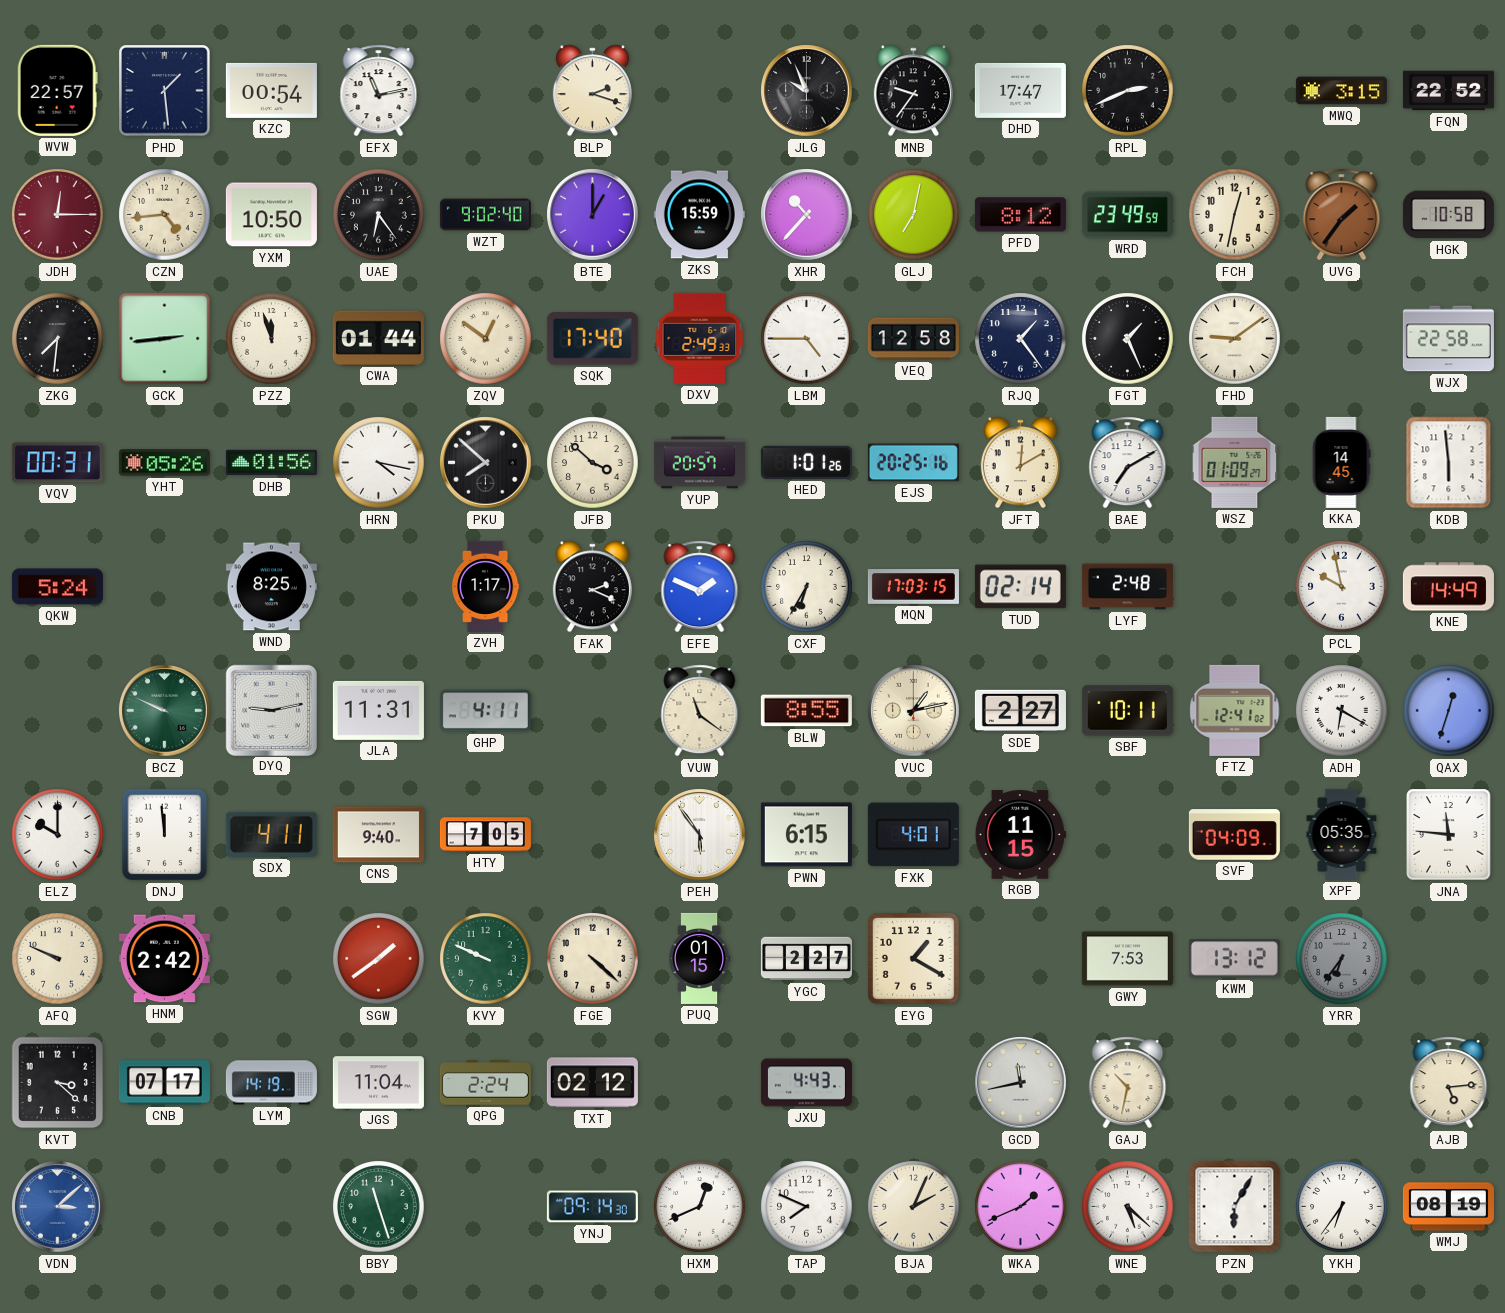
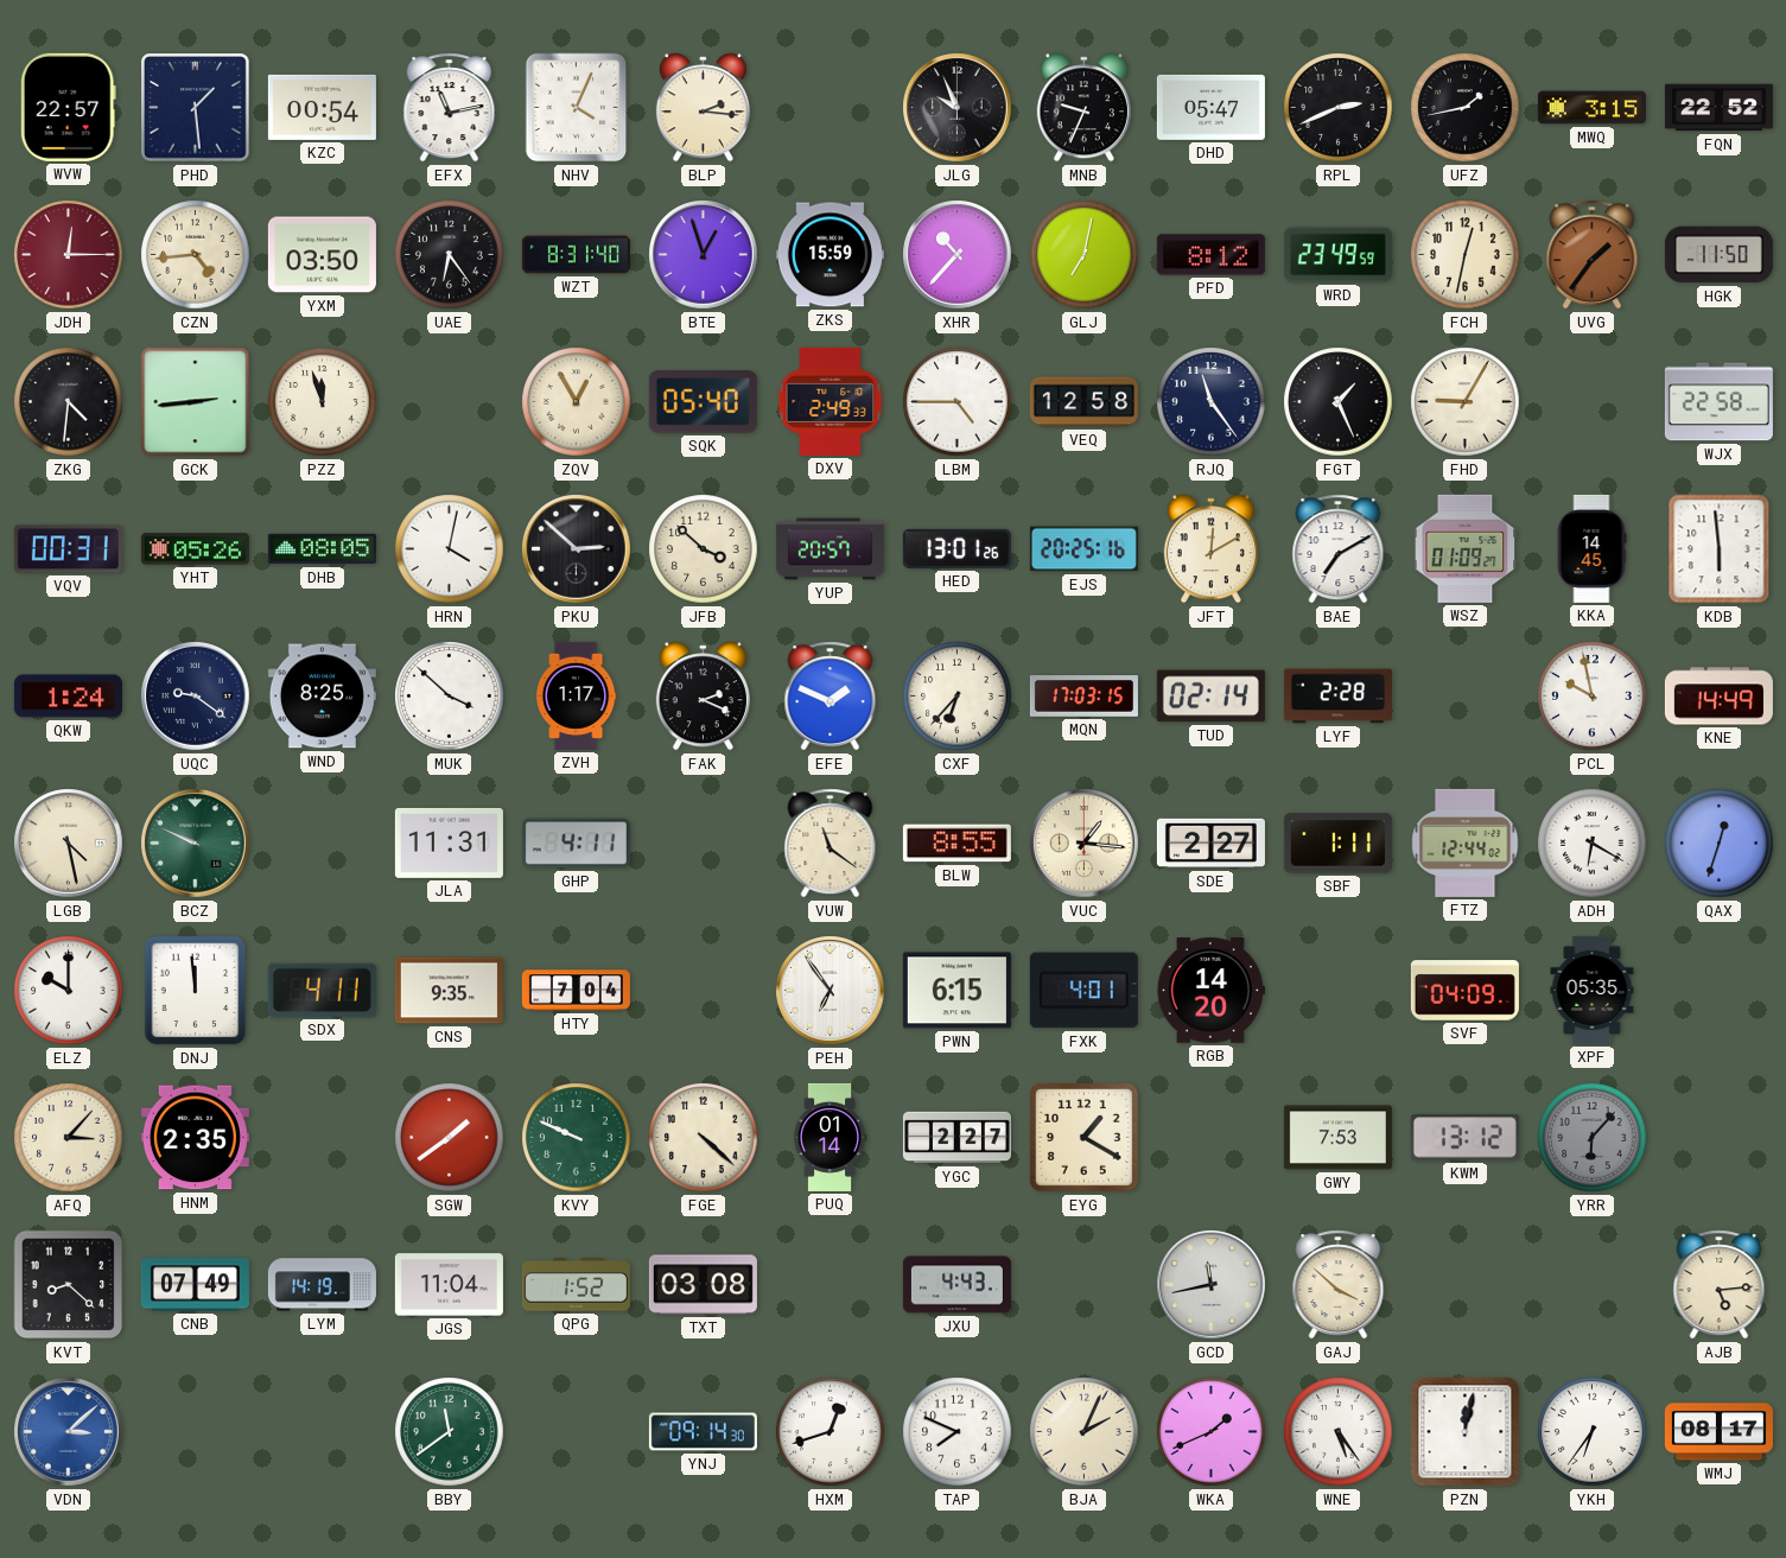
NHV: none -> 4:04 (577, 108)
BLP: 2:18 -> 2:16 (703, 108)
MNB: 9:36 -> 9:34 (1083, 108)
DHD: 17:47 -> 05:47 (1210, 107)
UFZ: none -> 1:43 (1466, 108)
YXM: 10:50 -> 03:50 (322, 255)
WZT: 9:02 -> 8:31 (576, 255)
BTE: 1:00 -> 12:57 (704, 255)
HGK: 10:58 -> 11:50 (1718, 255)
ZKG: 7:31 -> 4:31 (69, 402)
CWA: 01:44 -> none (378, 338)
ZQV: 12:51 -> 12:55 (577, 402)
SQK: 17:40 -> 05:40 (703, 402)
RJQ: 1:24 -> 11:24 (1212, 402)
FHD: 9:09 -> 9:05 (1466, 402)
DHB: 01:56 -> 08:05 (322, 549)
HRN: 4:17 -> 4:02 (450, 549)
PKU: 7:52 -> 2:52 (577, 549)
HED: 1:01 -> 13:01 (956, 548)
QKW: 5:24 -> 1:24 (68, 697)
UQC: none -> 9:21 (196, 697)
MUK: none -> 3:52 (450, 697)
CXF: 6:35 -> 6:37 (958, 697)
LYF: 2:48 -> 2:28 (1337, 697)
LGB: none -> 4:28 (69, 844)
DYQ: 9:13 -> none (271, 710)
VUC: 1:13 -> 1:16 (1085, 844)
SBF: 10:11 -> 1:11 (1337, 844)
FTZ: 12:41 -> 12:44 (1466, 842)
CNS: 9:40 -> 9:35 (449, 991)
HTY: 7:05 -> 7:04 (576, 991)
PEH: 5:54 -> 6:54 (831, 991)
RGB: 11:15 -> 14:20 (1210, 991)
JNA: 11:46 -> none (1449, 835)
AFQ: 9:49 -> 3:07 (69, 1138)
HNM: 2:42 -> 2:35 (195, 1138)
PUQ: 01:15 -> 01:14 (830, 1137)
YRR: 6:36 -> 6:07 (1593, 1138)
KVT: 3:22 -> 8:22 (69, 1285)
CNB: 07:17 -> 07:49 (195, 1285)
QPG: 2:24 -> 1:52 (576, 1285)
TXT: 02:12 -> 03:08 (703, 1285)
GAJ: 10:32 -> 3:52 (1339, 1285)
BBY: 11:27 -> 11:39 (450, 1432)
HXM: 12:41 -> 12:42 (831, 1432)
WNE: 5:22 -> 5:24 (1339, 1432)
PZN: 6:05 -> 12:02 (1466, 1432)
WMJ: 08:19 -> 08:17 (1718, 1432)
